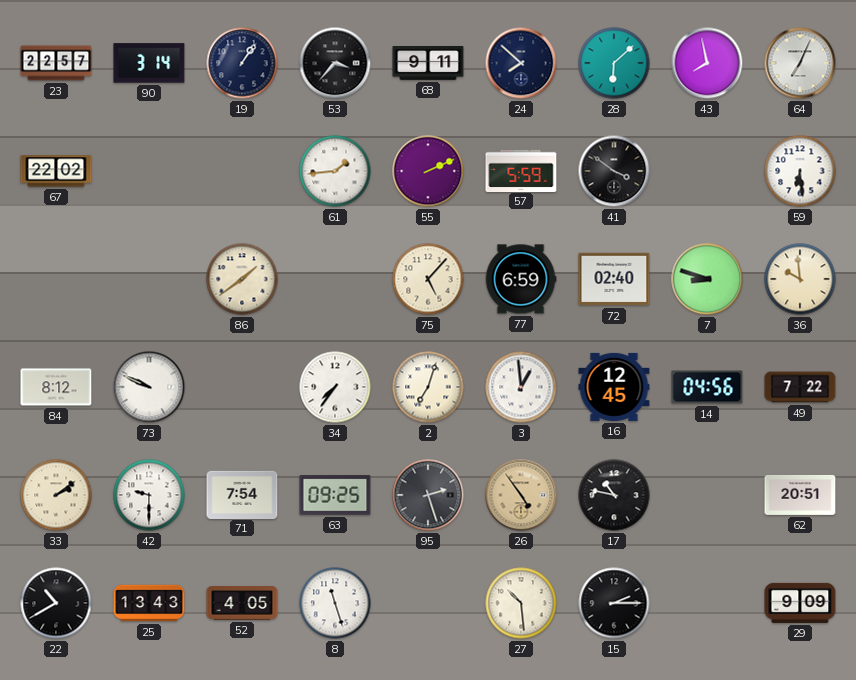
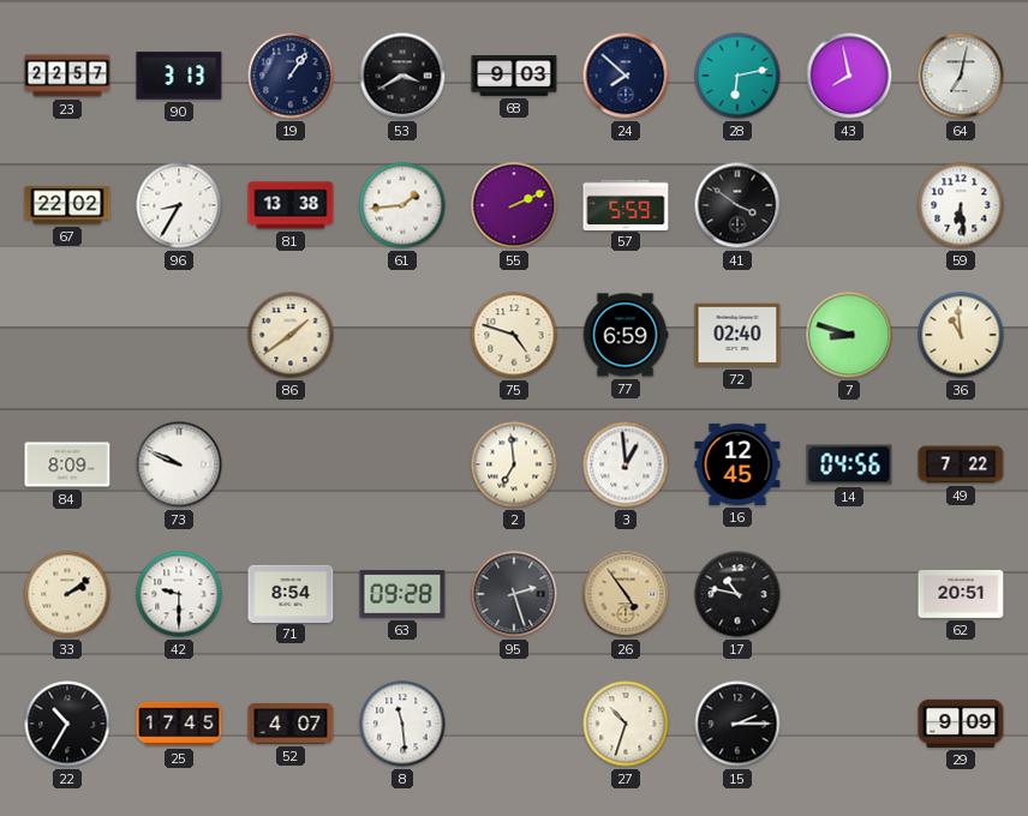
90: 3:14 -> 3:13 (179, 76)
53: 3:37 -> 3:40 (402, 76)
68: 9:11 -> 9:03 (514, 77)
28: 6:08 -> 6:13 (737, 76)
64: 7:04 -> 7:02 (961, 76)
96: none -> 8:35 (179, 205)
81: none -> 13:38 (291, 205)
75: 5:07 -> 4:48 (514, 335)
36: 9:59 -> 10:59 (961, 335)
84: 8:12 -> 8:09 (67, 464)
34: 7:36 -> none (335, 387)
2: 7:03 -> 6:59 (514, 464)
71: 7:54 -> 8:54 (291, 593)
63: 09:25 -> 09:28 (402, 594)
22: 10:40 -> 10:35 (67, 724)
25: 13:43 -> 17:45 (179, 724)
52: 4:05 -> 4:07 (291, 724)
8: 11:27 -> 11:29 (402, 724)
27: 10:29 -> 10:33 (626, 724)
